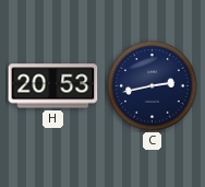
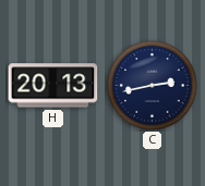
H: 20:53 -> 20:13 (53, 86)
